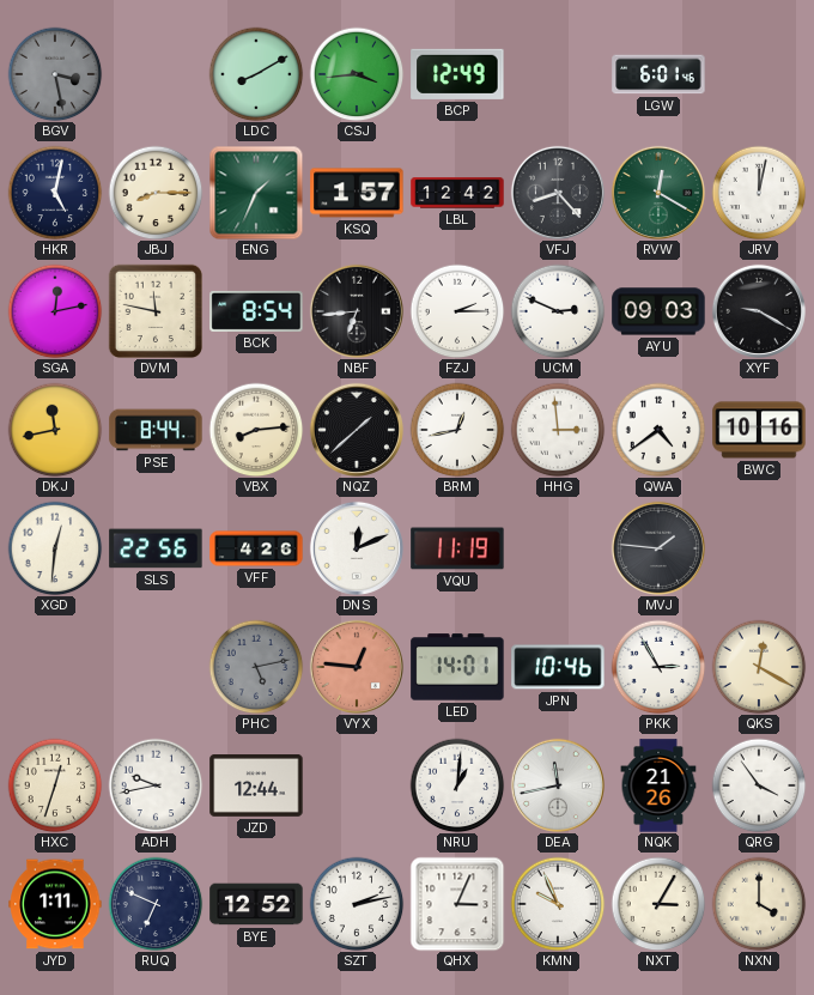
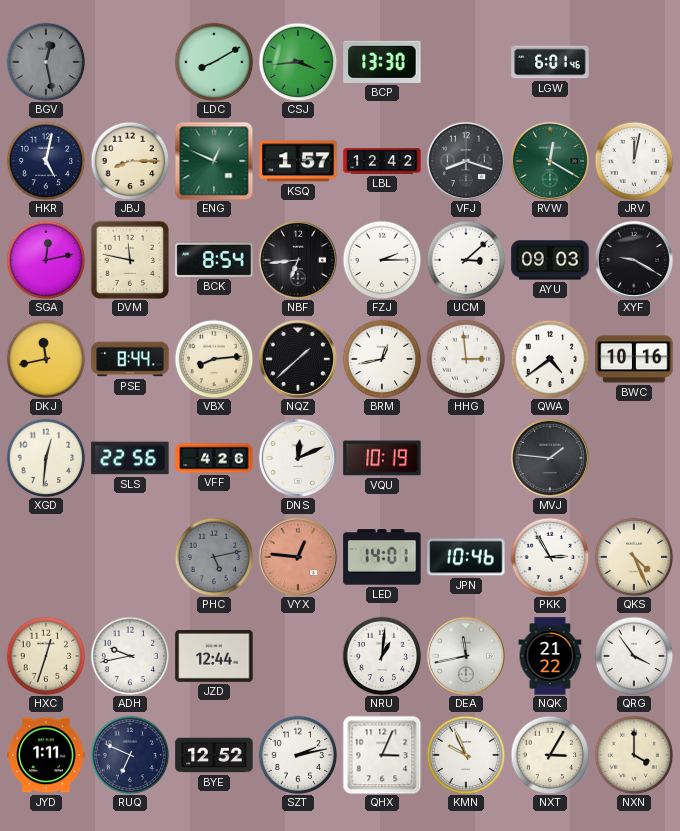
BGV: 3:28 -> 12:28 (46, 62)
BCP: 12:49 -> 13:30 (382, 62)
ENG: 1:34 -> 12:49 (214, 161)
VFJ: 8:23 -> 8:18 (466, 161)
UCM: 2:49 -> 3:08 (466, 260)
VQU: 11:19 -> 10:19 (382, 458)
QKS: 12:20 -> 4:26 (634, 557)
NQK: 21:26 -> 21:22 (550, 656)
